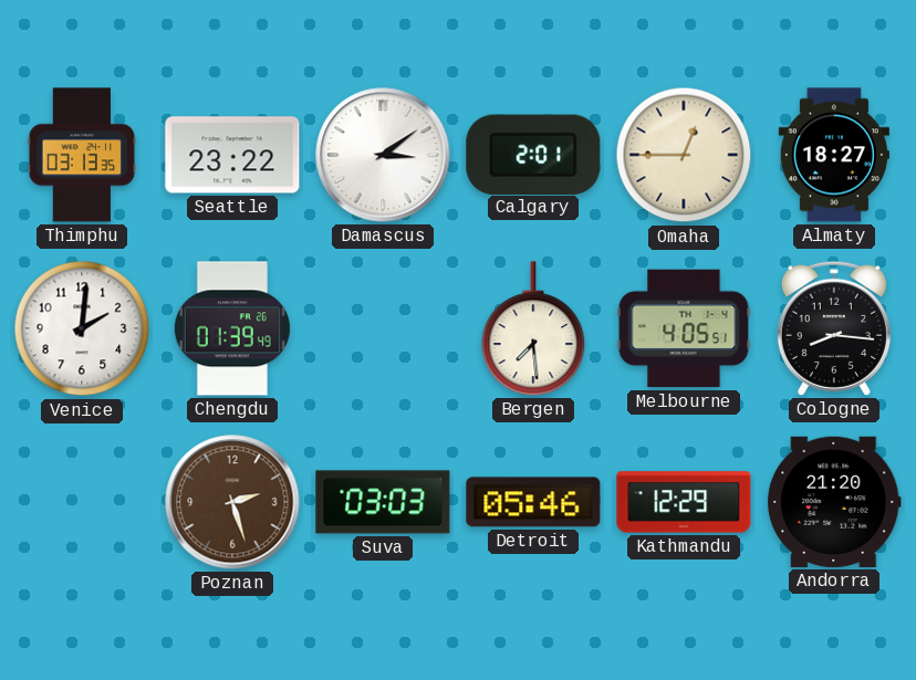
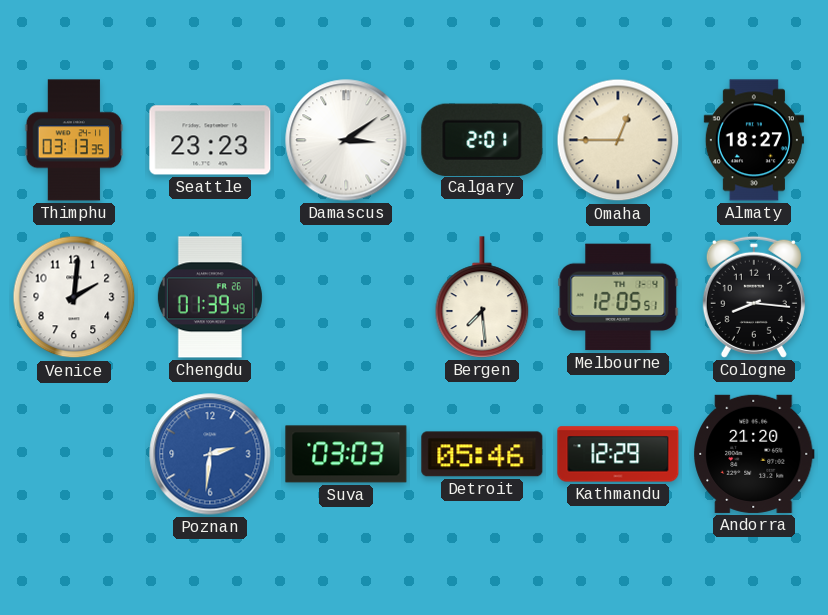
Seattle: 23:22 -> 23:23 (210, 140)
Melbourne: 4:05 -> 12:05 (618, 297)
Poznan: 2:27 -> 2:31 (210, 454)
Poznan dial: brown -> blue (210, 454)
